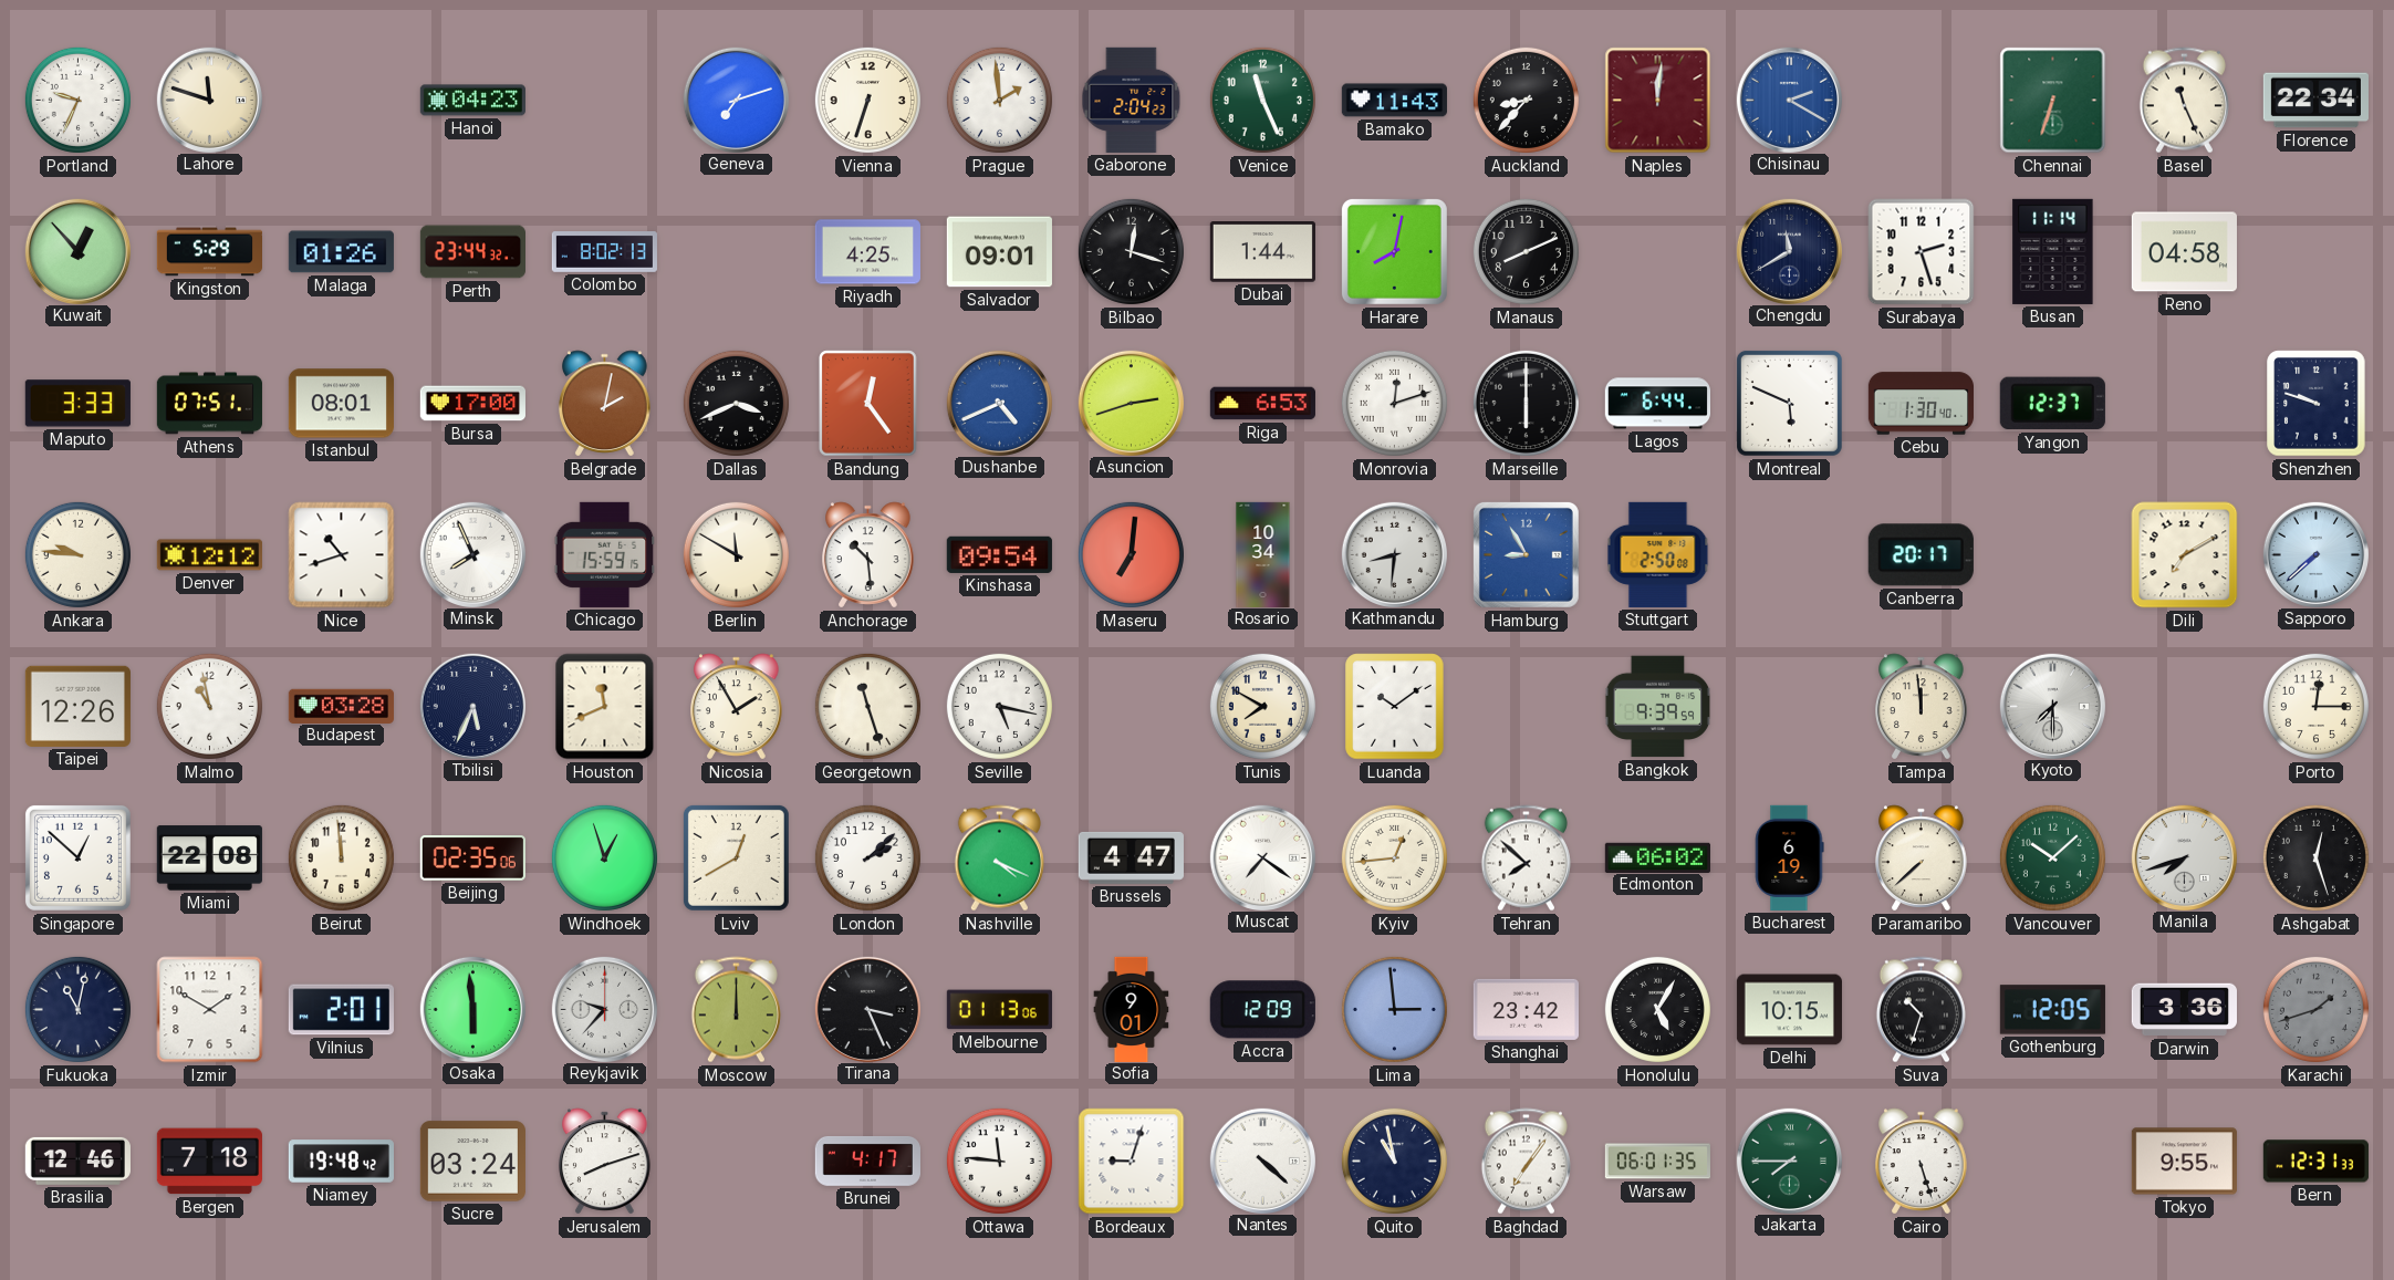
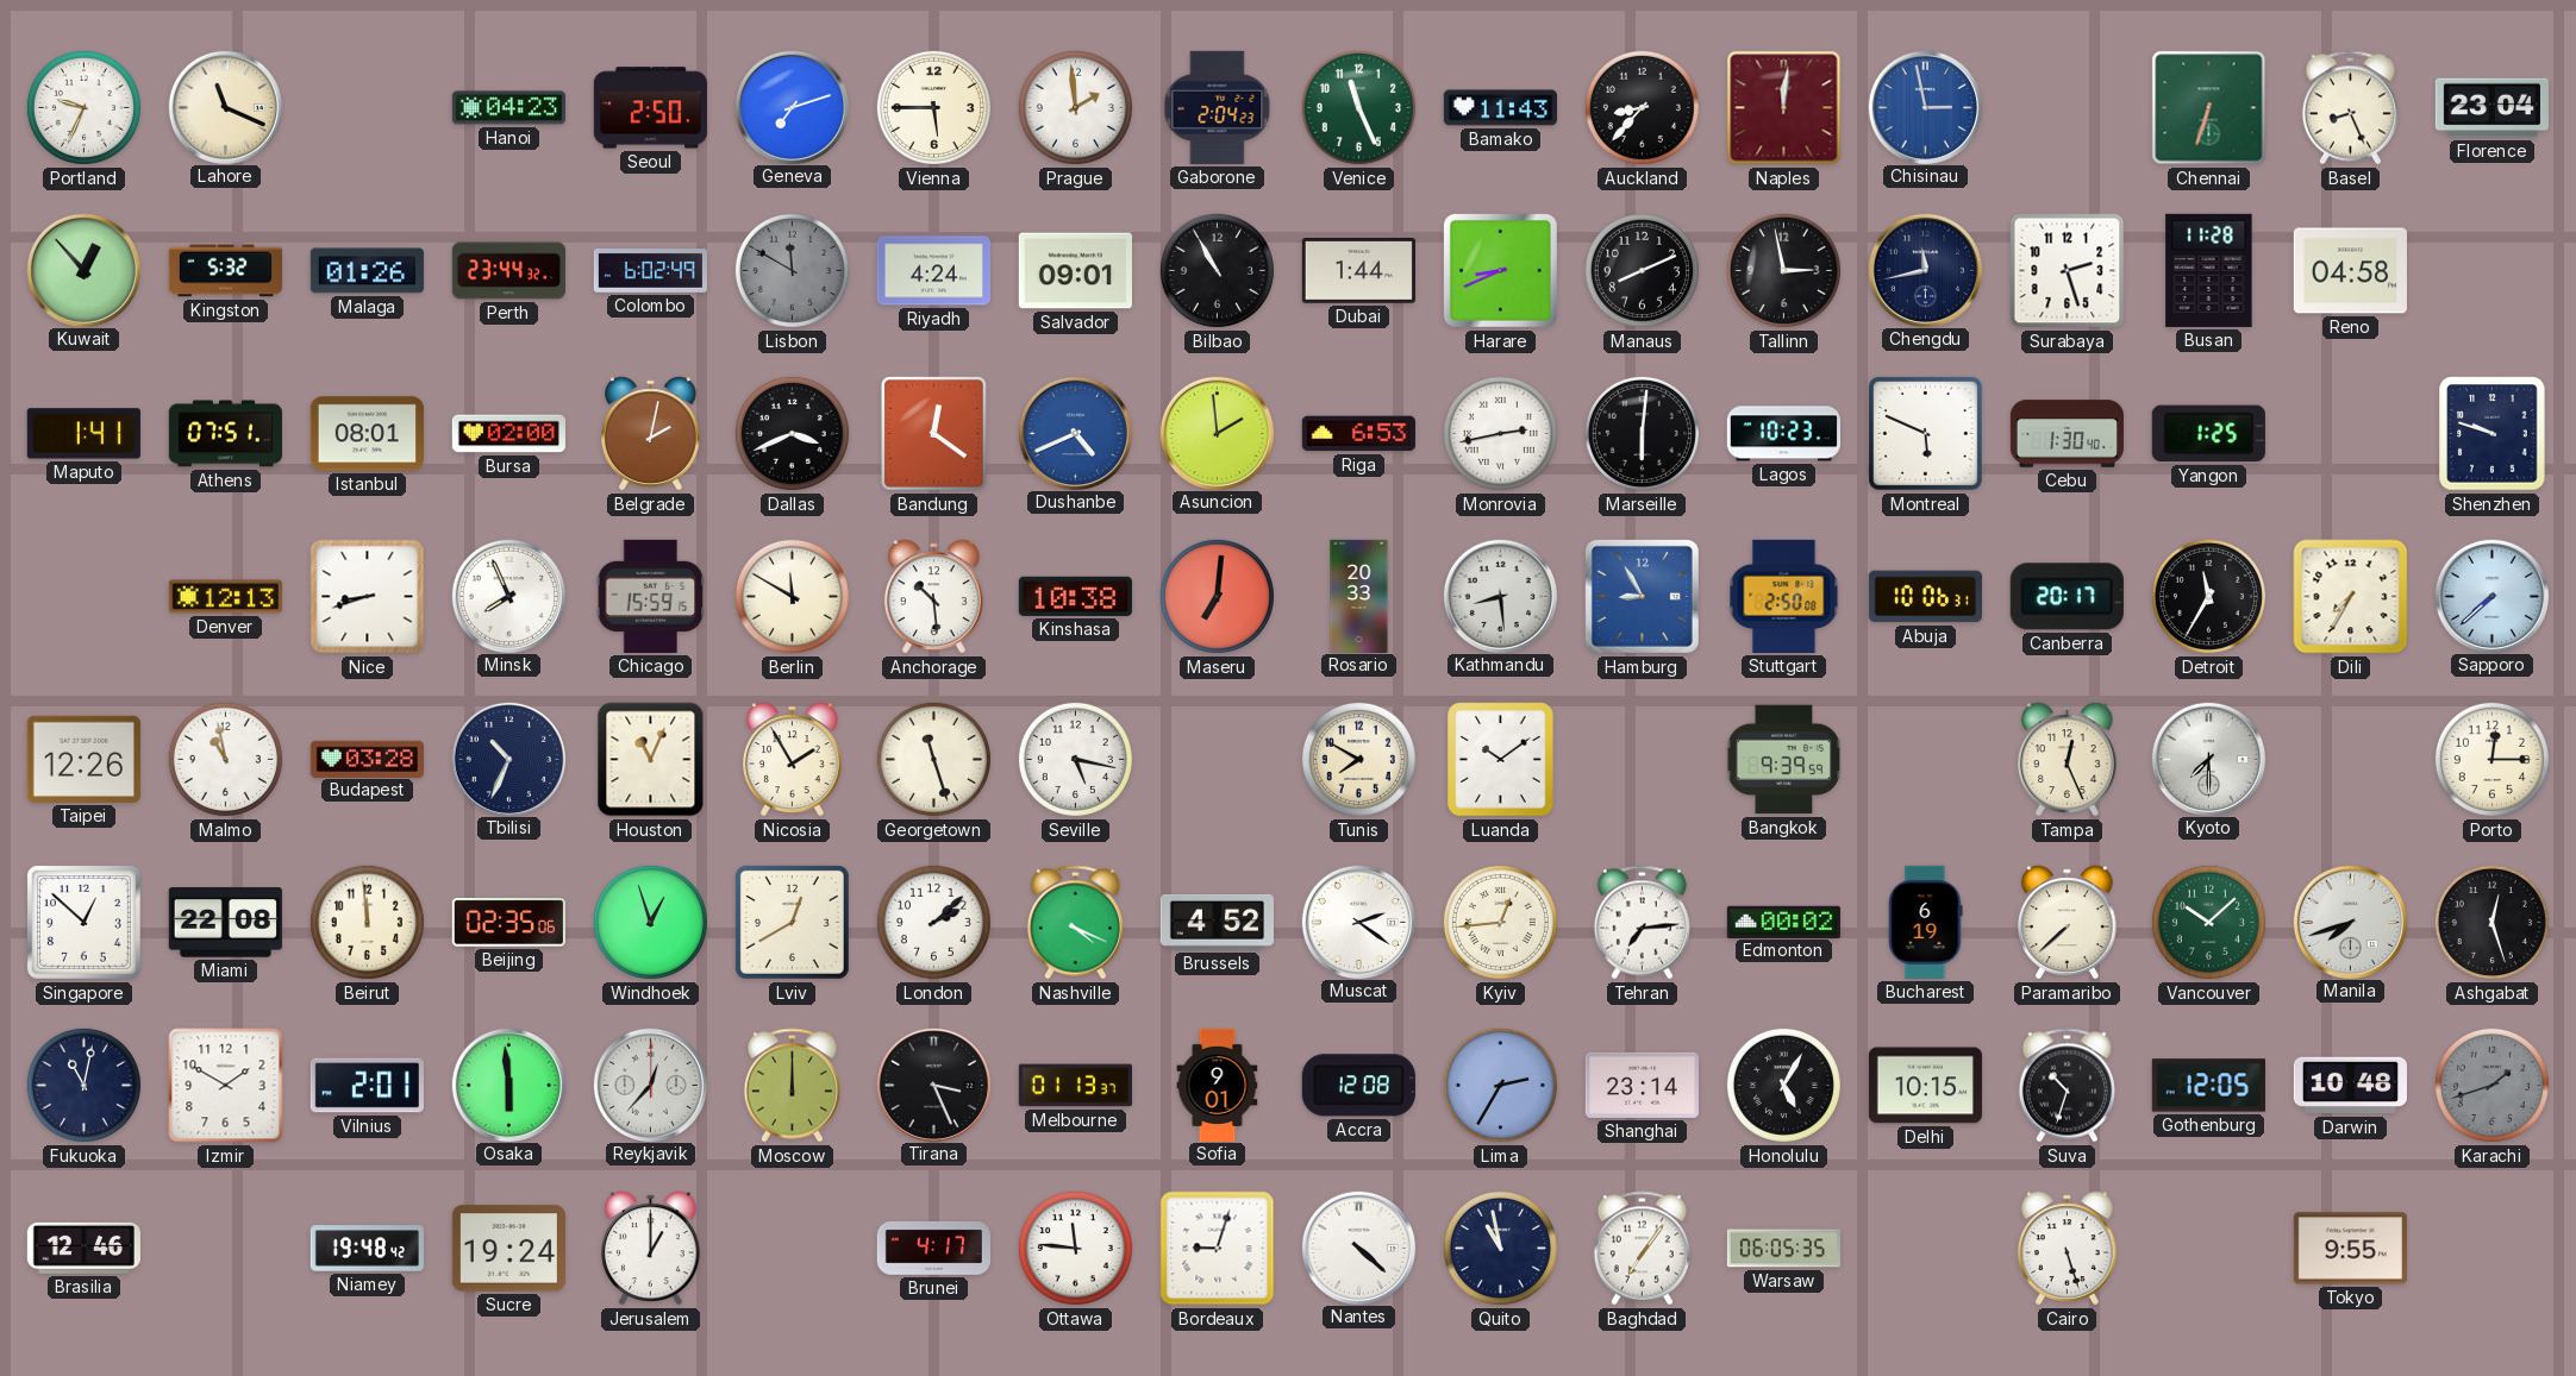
Lahore: 11:48 -> 11:19 (225, 107)
Seoul: none -> 2:50 (650, 108)
Vienna: 6:33 -> 5:45 (933, 107)
Chisinau: 2:20 -> 2:58 (1925, 107)
Basel: 11:26 -> 8:26 (2350, 108)
Florence: 22:34 -> 23:04 (2491, 108)
Kingston: 5:29 -> 5:32 (225, 271)
Colombo: 8:02 -> 6:02 (650, 271)
Lisbon: none -> 11:50 (792, 270)
Riyadh: 4:25 -> 4:24 (933, 271)
Bilbao: 12:18 -> 10:55 (1217, 270)
Harare: 8:02 -> 8:41 (1500, 270)
Tallinn: none -> 2:58 (1783, 270)
Chengdu: 11:40 -> 11:43 (1925, 270)
Busan: 11:14 -> 11:28 (2209, 270)
Maputo: 3:33 -> 1:41 (83, 434)
Bursa: 17:00 -> 02:00 (508, 434)
Bandung: 12:24 -> 12:21 (934, 434)
Asuncion: 2:42 -> 1:59 (1217, 433)
Monrovia: 12:12 -> 2:43 (1500, 433)
Marseille: 6:00 -> 6:01 (1642, 433)
Lagos: 6:44 -> 10:23 (1783, 434)
Yangon: 12:37 -> 1:25 (2208, 434)
Ankara: 9:46 -> none (77, 554)
Denver: 12:12 -> 12:13 (225, 597)
Nice: 10:42 -> 8:42 (368, 597)
Kinshasa: 09:54 -> 10:38 (1075, 596)
Rosario: 10:34 -> 20:33 (1359, 596)
Kathmandu: 8:31 -> 8:29 (1500, 596)
Abuja: none -> 10:06 (1925, 597)
Detroit: none -> 11:35 (2208, 596)
Dili: 7:10 -> 7:35 (2351, 597)
Tbilisi: 5:34 -> 10:34 (508, 759)
Houston: 11:41 -> 11:04 (651, 760)
Tampa: 11:59 -> 12:26 (2068, 760)
Brussels: 4:47 -> 4:52 (1217, 922)
Muscat: 7:21 -> 2:21 (1358, 922)
Tehran: 7:52 -> 7:14 (1642, 923)
Edmonton: 06:02 -> 00:02 (1783, 922)
Reykjavik: 9:37 -> 12:37 (650, 1085)
Melbourne: 01:13:06 -> 01:13:37 (1075, 1086)
Accra: 12:09 -> 12:08 (1358, 1086)
Lima: 2:59 -> 2:35 (1500, 1085)
Shanghai: 23:42 -> 23:14 (1642, 1085)
Darwin: 3:36 -> 10:48 (2350, 1086)
Bergen: 7:18 -> none (209, 1162)
Sucre: 03:24 -> 19:24 (508, 1249)
Jerusalem: 8:12 -> 1:00 (651, 1249)
Warsaw: 06:01 -> 06:05 (1783, 1249)
Jakarta: 7:45 -> none (1789, 1161)
Bern: 12:31 -> none (2315, 1162)
